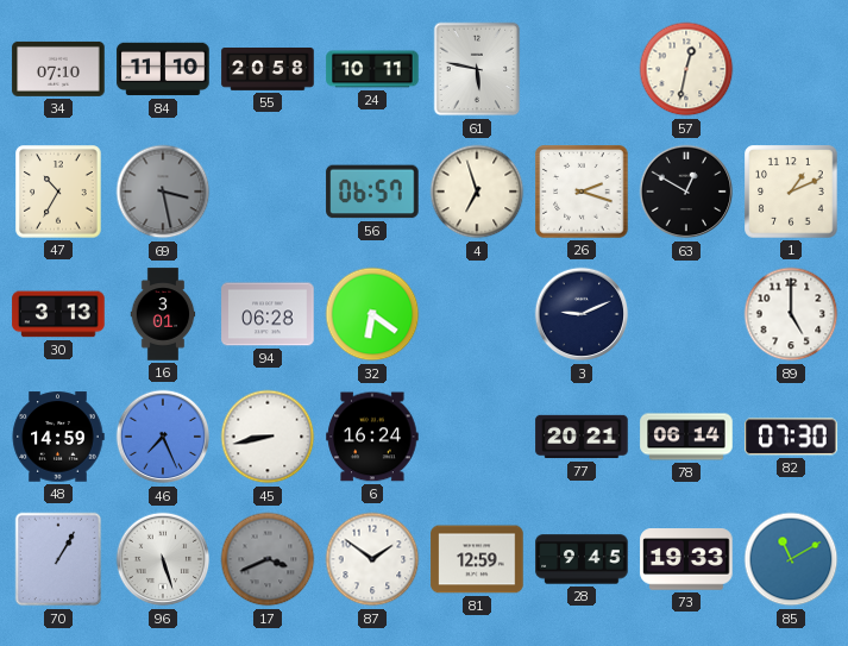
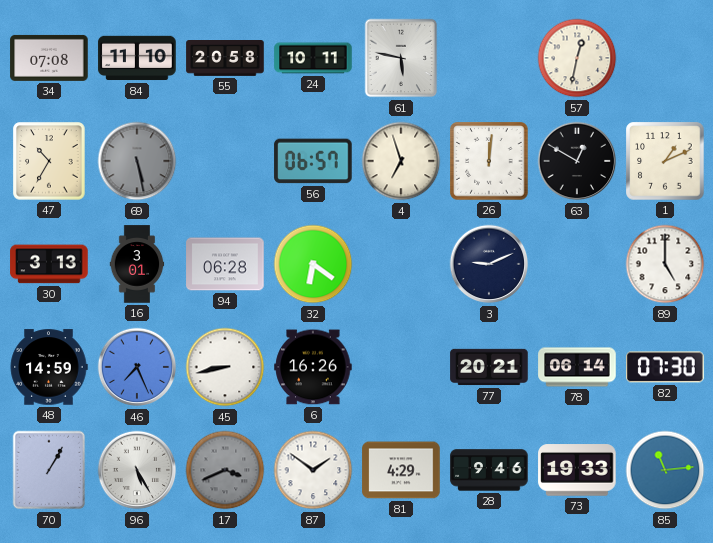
34: 07:10 -> 07:08 (49, 58)
69: 3:28 -> 5:28 (137, 161)
26: 2:18 -> 12:01 (489, 161)
6: 16:24 -> 16:26 (313, 367)
96: 5:27 -> 5:25 (137, 470)
81: 12:59 -> 4:29 (401, 470)
28: 9:45 -> 9:46 (489, 470)
85: 11:10 -> 11:14 (665, 470)
